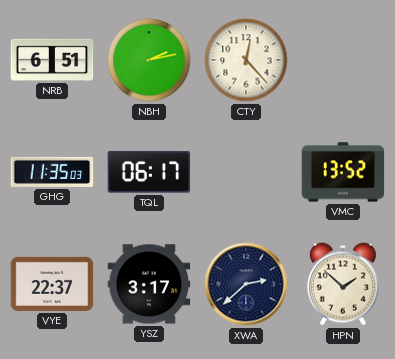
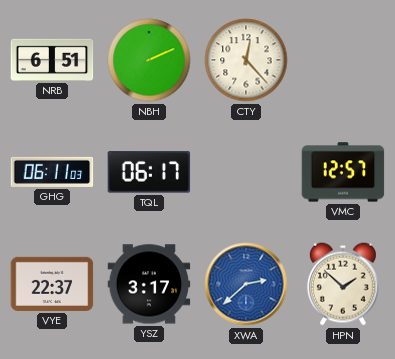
NBH: 2:13 -> 2:11 (149, 60)
GHG: 11:35 -> 06:11 (52, 172)
VMC: 13:52 -> 12:57 (343, 172)
XWA dial: navy -> blue (246, 284)
